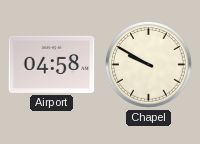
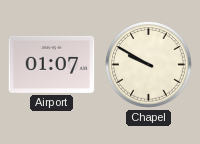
Airport: 04:58 -> 01:07 (52, 64)
